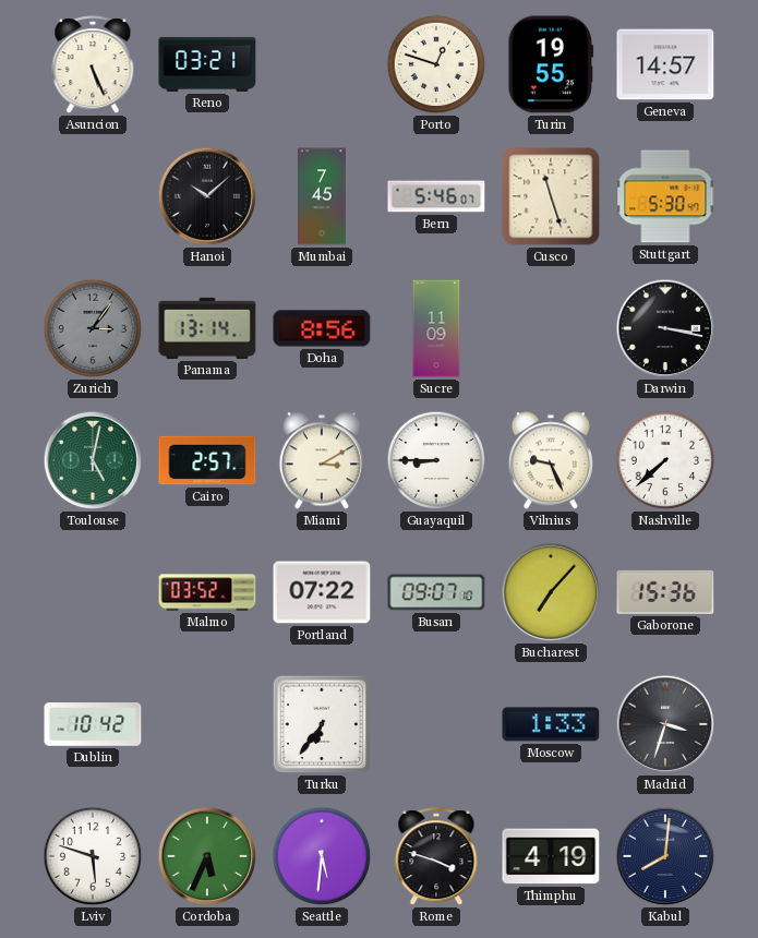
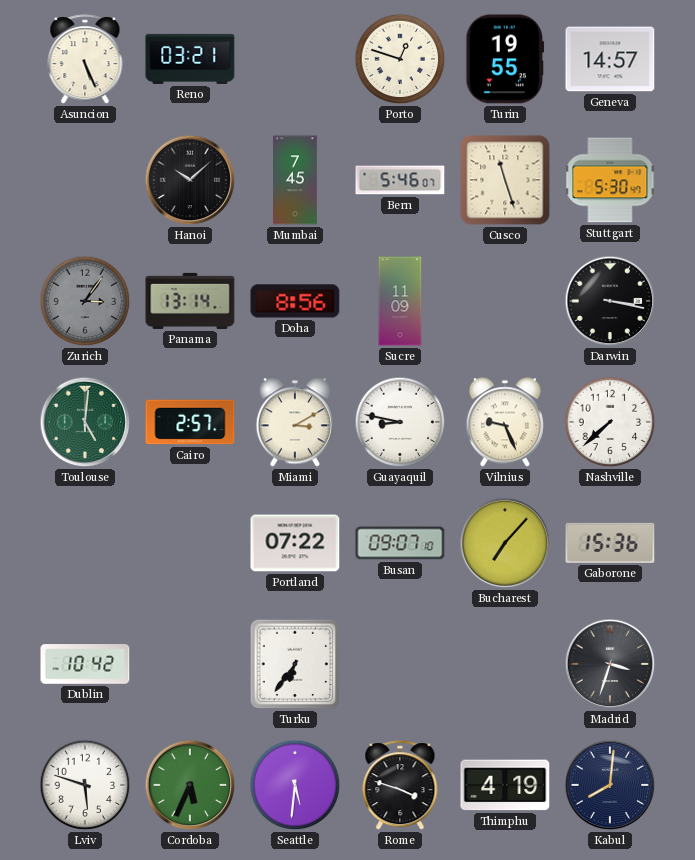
Toulouse: 5:02 -> 5:01 (85, 422)
Guayaquil: 8:45 -> 8:47 (400, 422)
Malmo: 03:52 -> none (207, 592)
Moscow: 1:33 -> none (551, 724)
